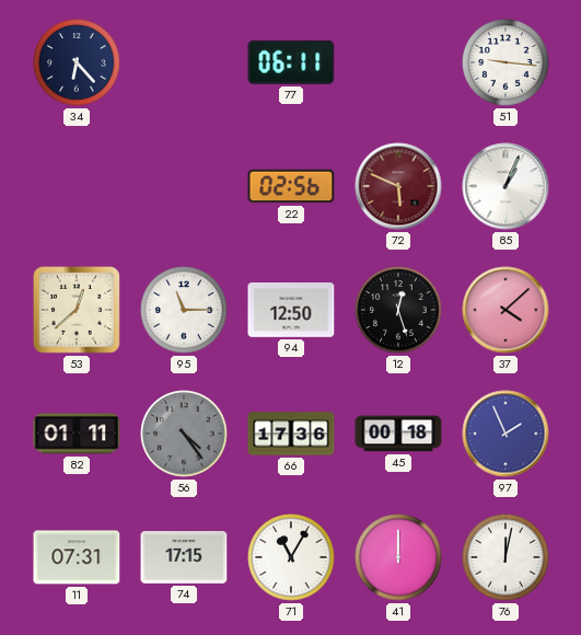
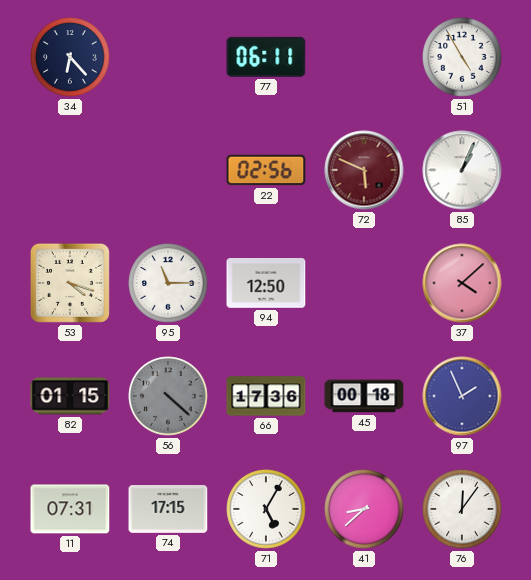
51: 9:16 -> 4:55 (462, 57)
53: 12:38 -> 4:18 (70, 283)
12: 12:27 -> none (398, 310)
82: 01:11 -> 01:15 (70, 396)
56: 4:24 -> 4:22 (168, 396)
71: 11:05 -> 5:05 (266, 509)
41: 12:00 -> 8:38 (364, 509)
76: 12:02 -> 12:06 (462, 509)
